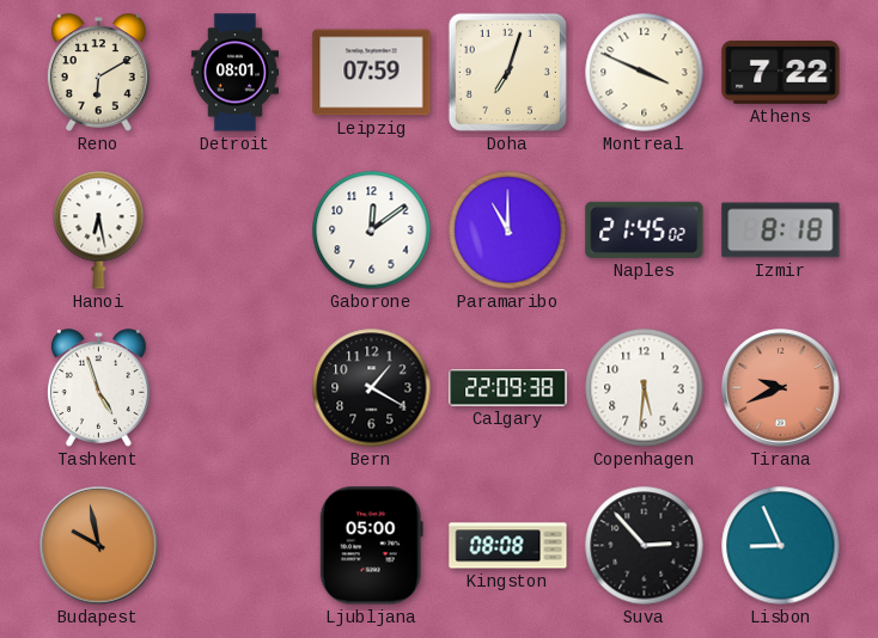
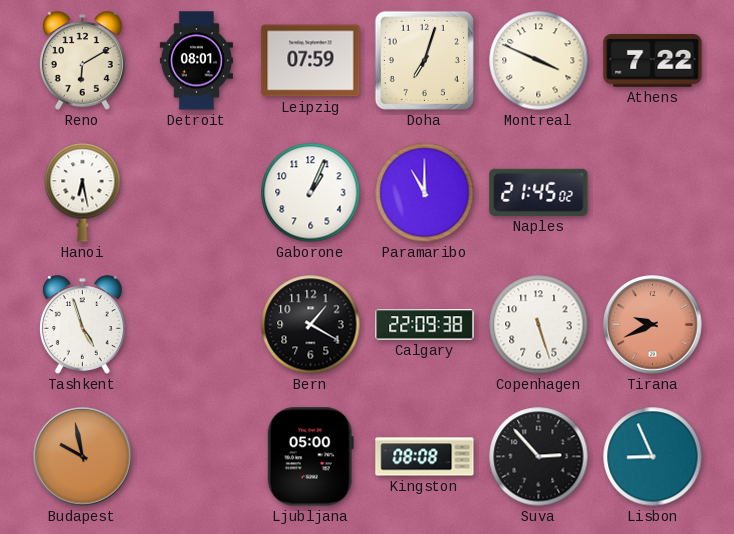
Gaborone: 12:09 -> 1:04 (311, 193)
Izmir: 8:18 -> none (781, 231)
Copenhagen: 5:31 -> 5:27 (539, 325)
